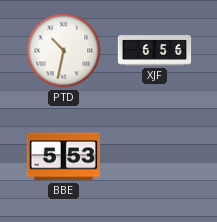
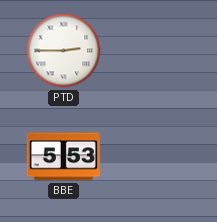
PTD: 10:32 -> 2:45 (64, 51)
XJF: 6:56 -> none (155, 51)
